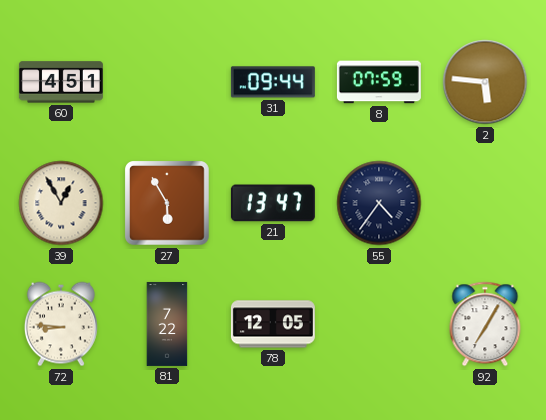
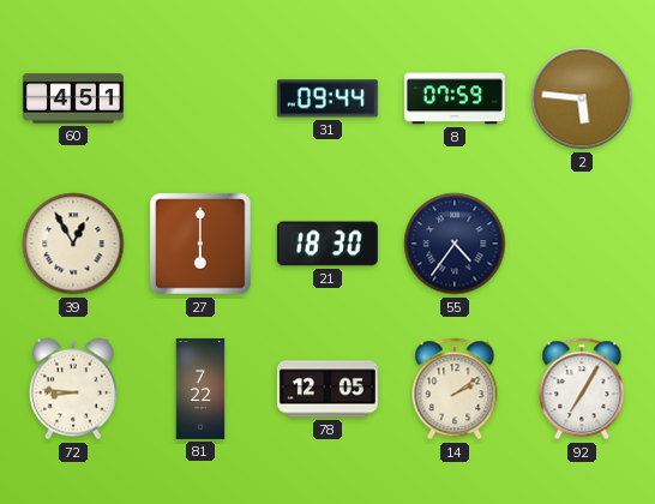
27: 5:55 -> 6:00 (202, 245)
21: 13:47 -> 18:30 (327, 244)
14: none -> 2:09 (455, 389)
